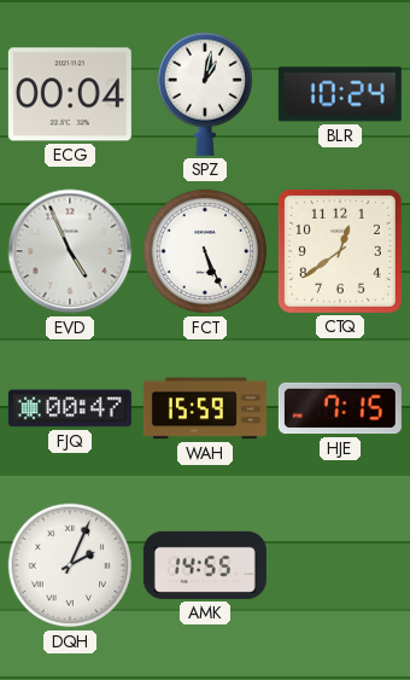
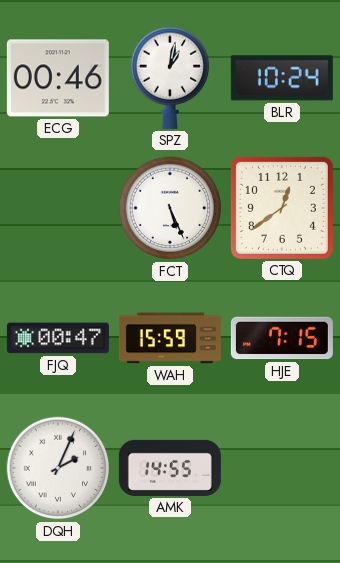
ECG: 00:04 -> 00:46 (58, 78)
EVD: 4:56 -> none (70, 251)
